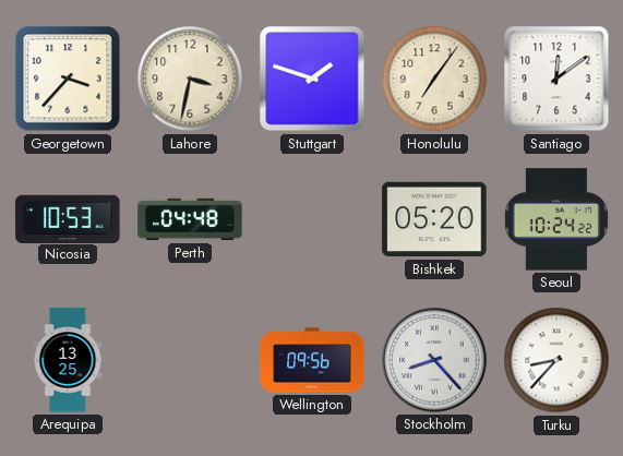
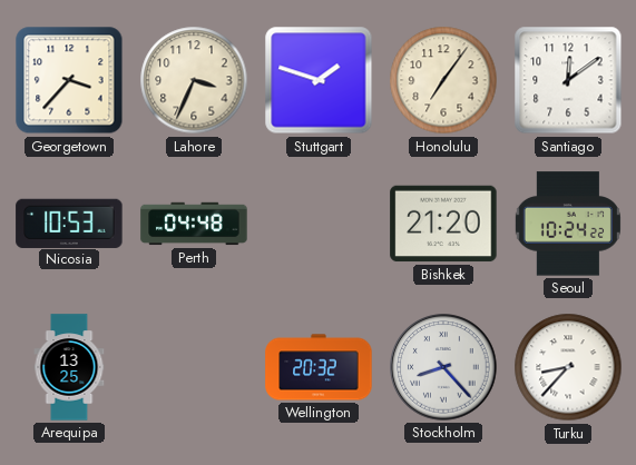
Lahore: 3:32 -> 3:34 (194, 80)
Bishkek: 05:20 -> 21:20 (443, 224)
Wellington: 09:56 -> 20:32 (319, 367)
